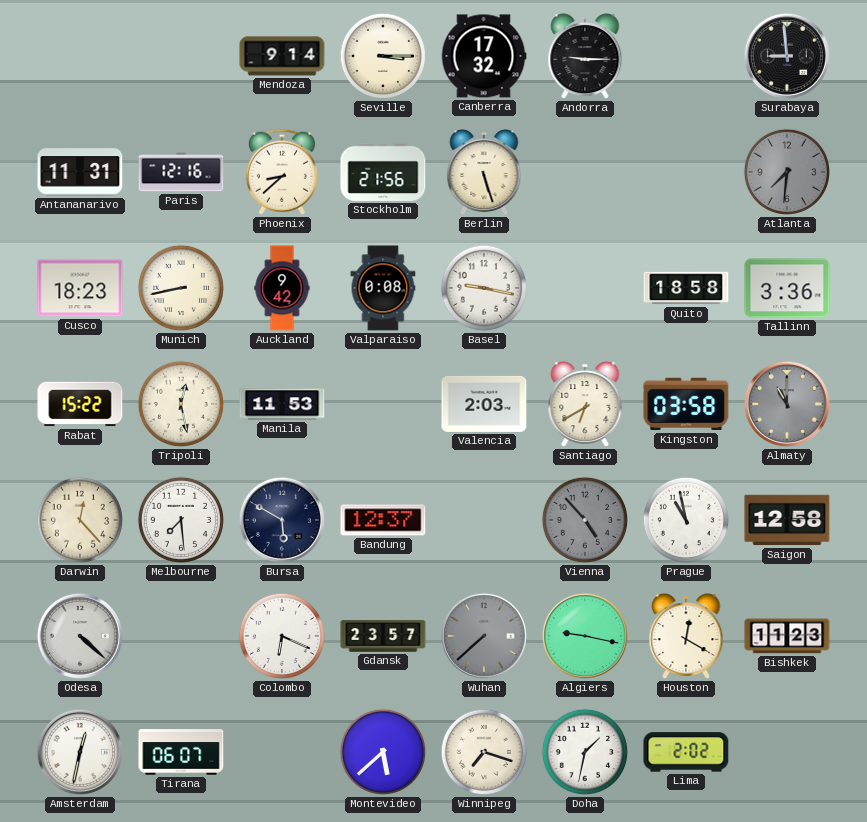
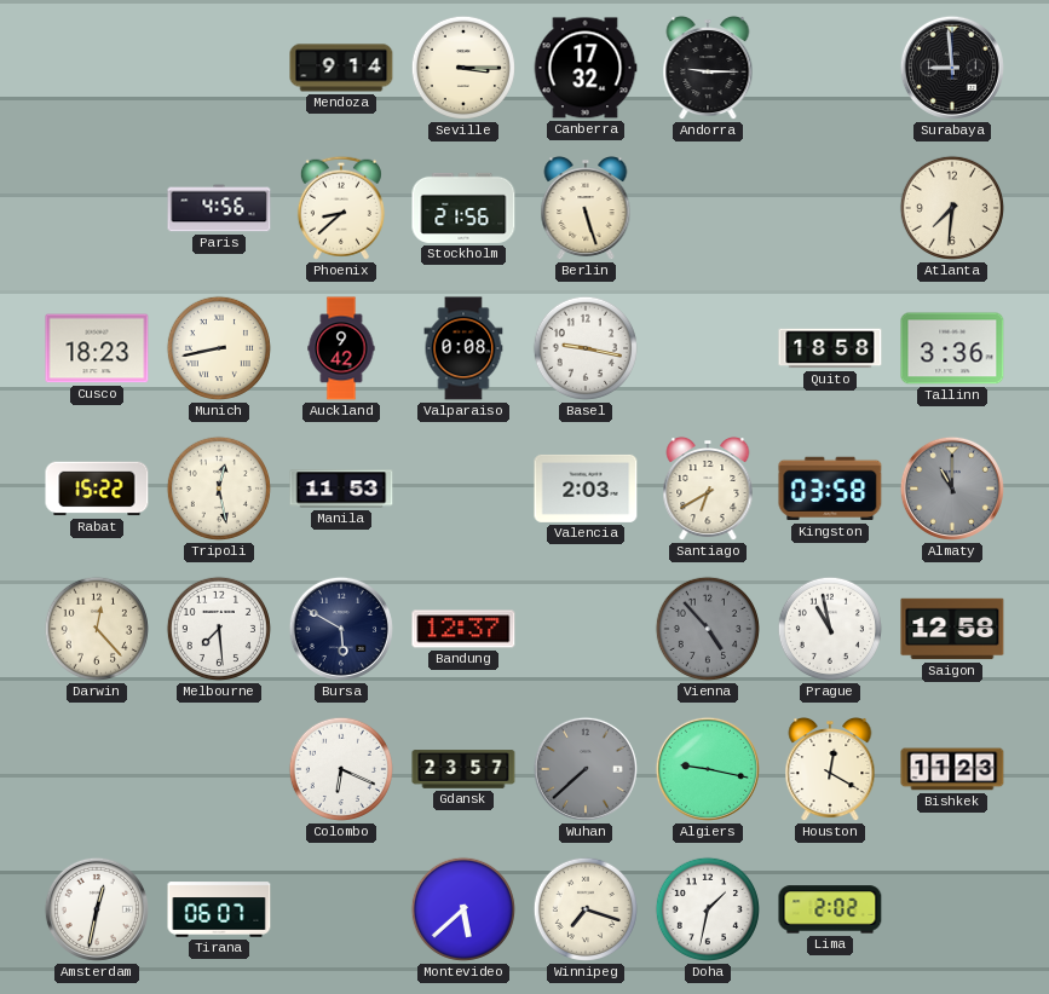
Antananarivo: 11:31 -> none (80, 172)
Paris: 12:16 -> 4:56 (219, 208)
Atlanta dial: grey -> cream (952, 208)
Odesa: 4:22 -> none (80, 636)
